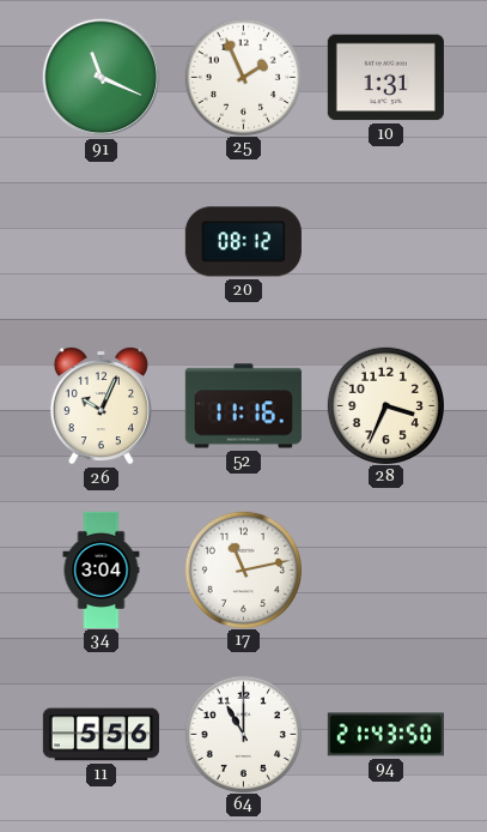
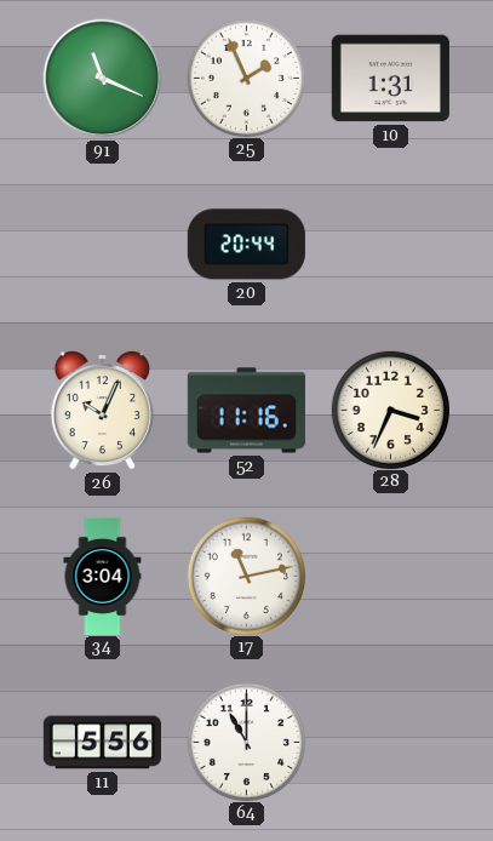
20: 08:12 -> 20:44 (246, 245)
94: 21:43 -> none (385, 735)
